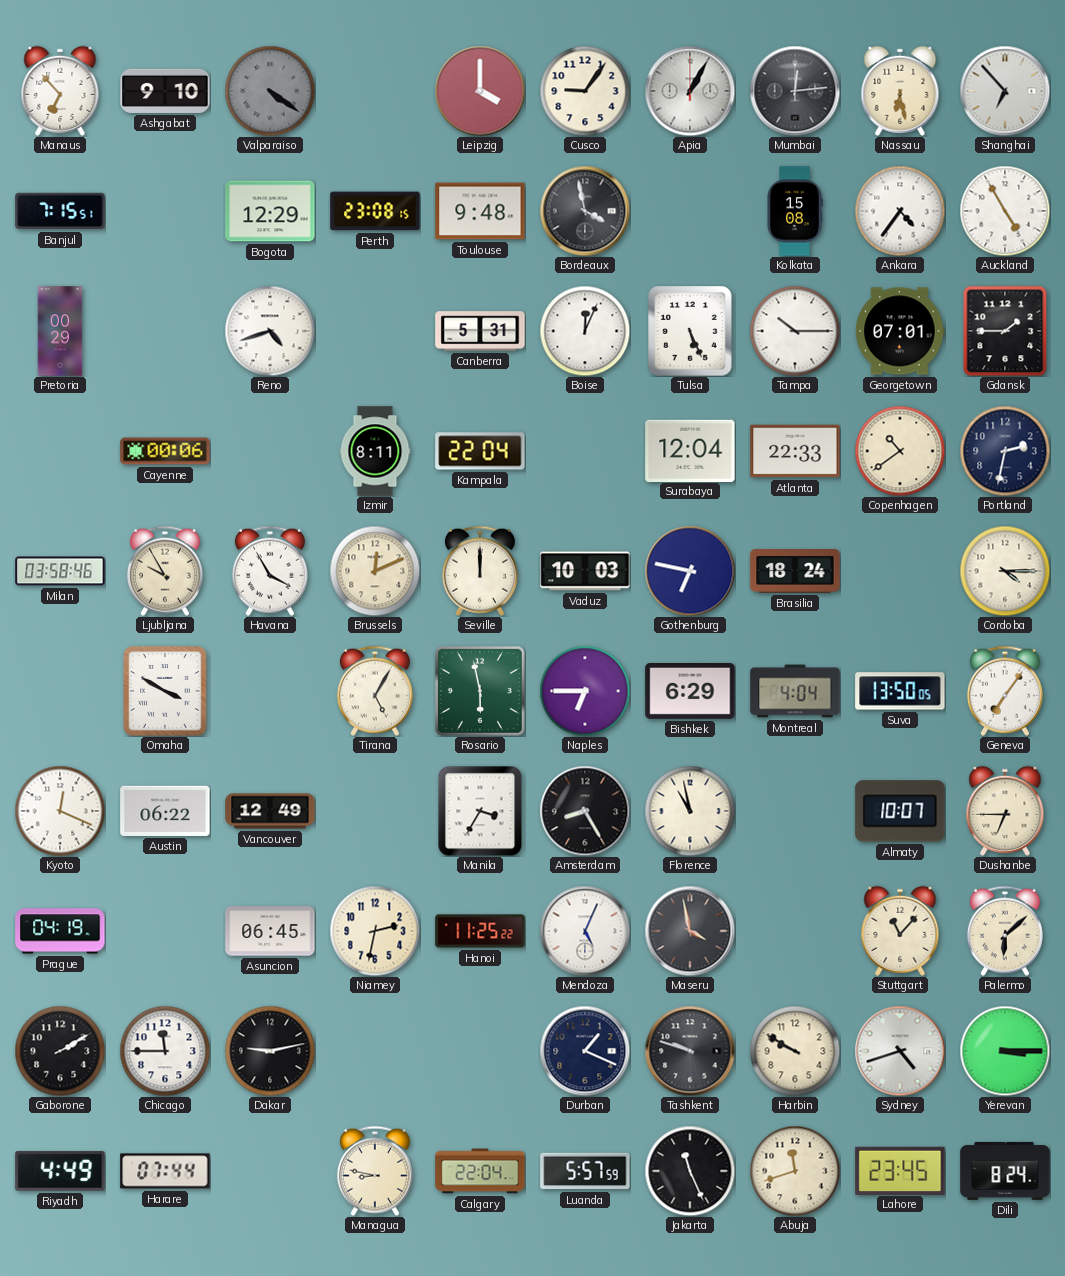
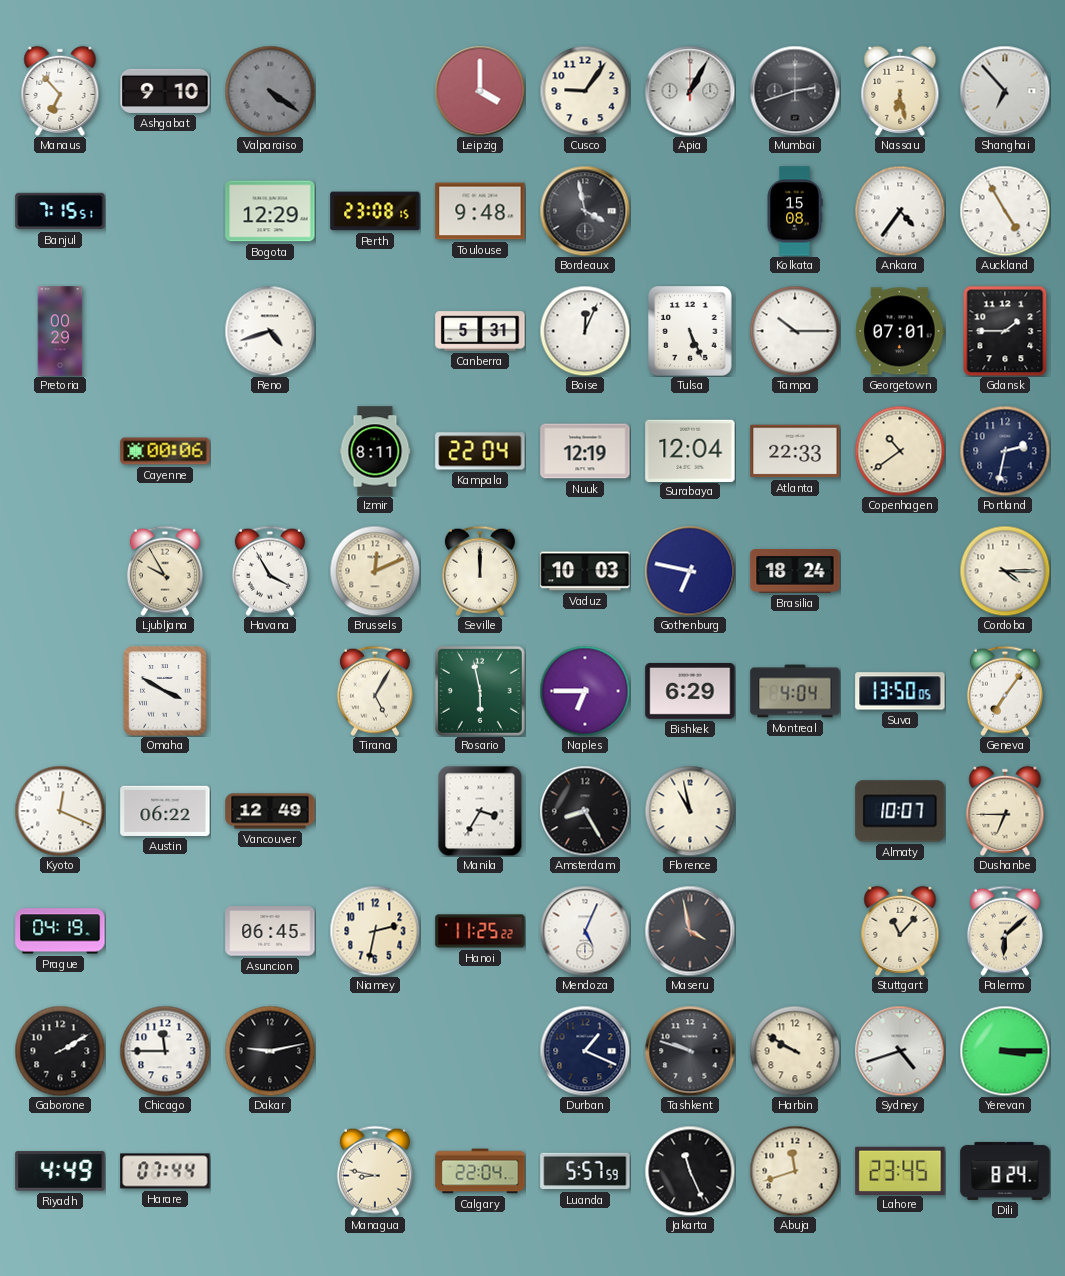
Mumbai: 12:14 -> 2:42 (795, 91)
Nuuk: none -> 12:19 (585, 451)
Milan: 03:58 -> none (60, 571)
